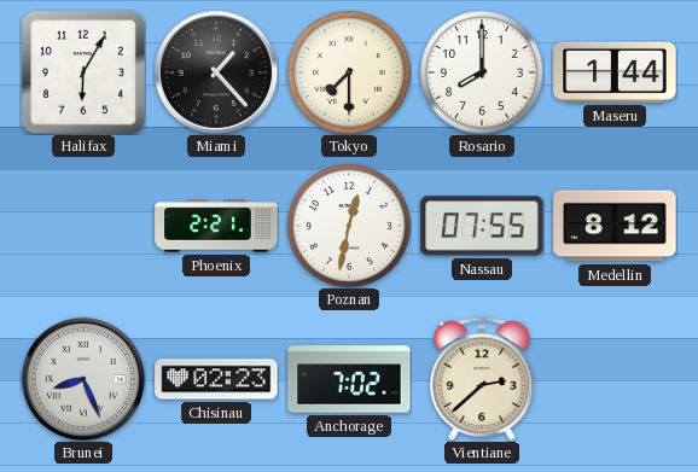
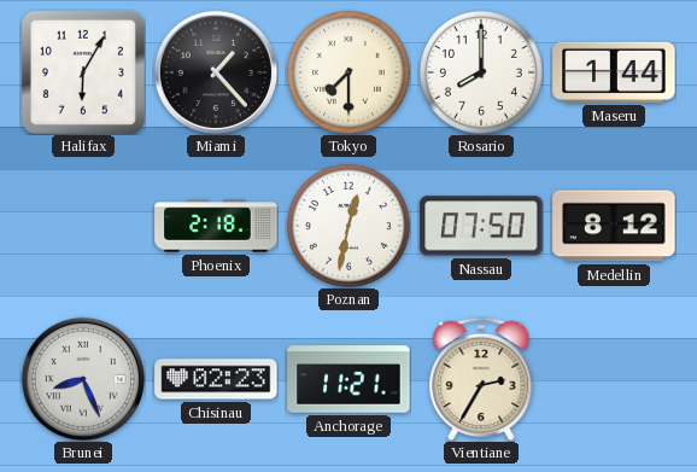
Phoenix: 2:21 -> 2:18 (216, 226)
Nassau: 07:55 -> 07:50 (481, 226)
Anchorage: 7:02 -> 11:21 (348, 379)
Vientiane: 2:38 -> 2:35 (481, 379)
